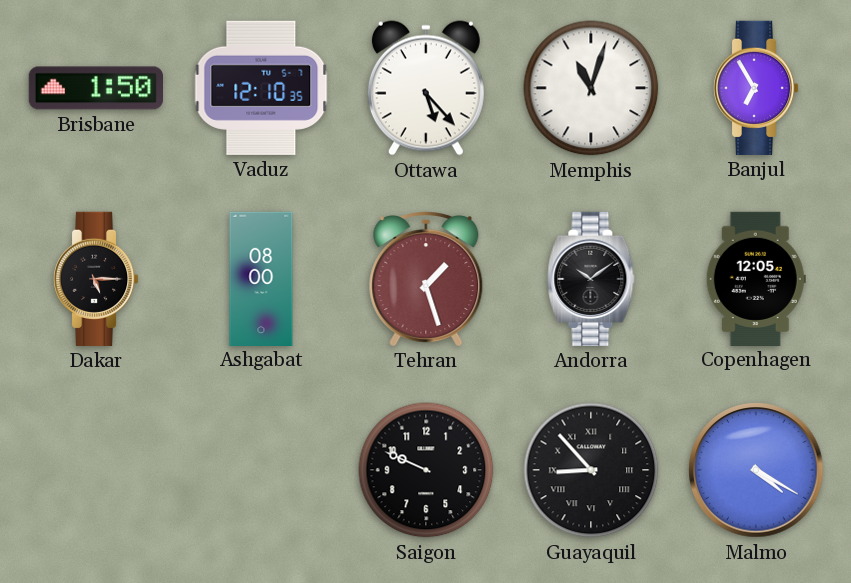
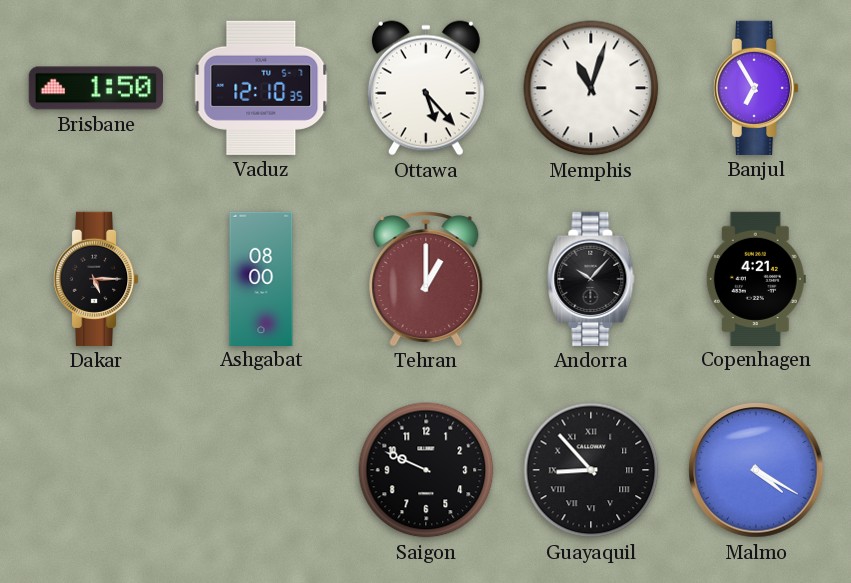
Tehran: 1:27 -> 1:00 (426, 279)
Andorra: 10:09 -> 10:07 (591, 279)
Copenhagen: 12:05 -> 4:21 (756, 278)
